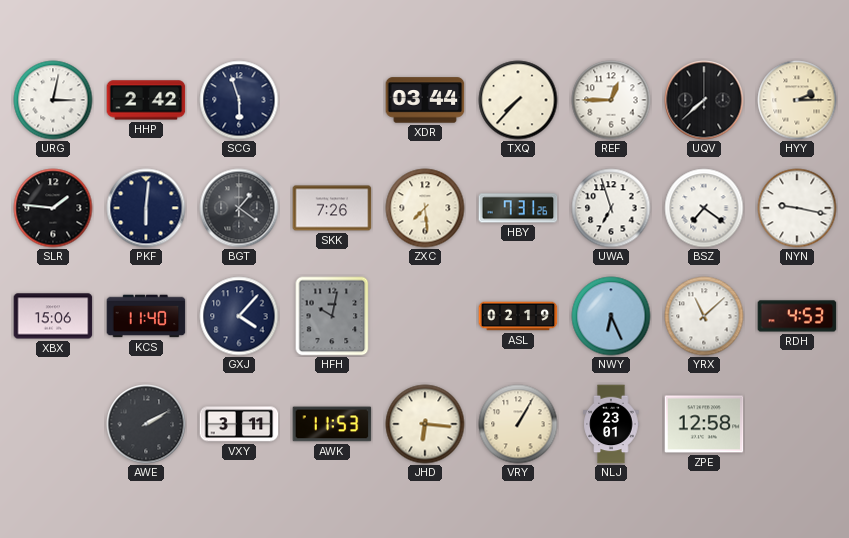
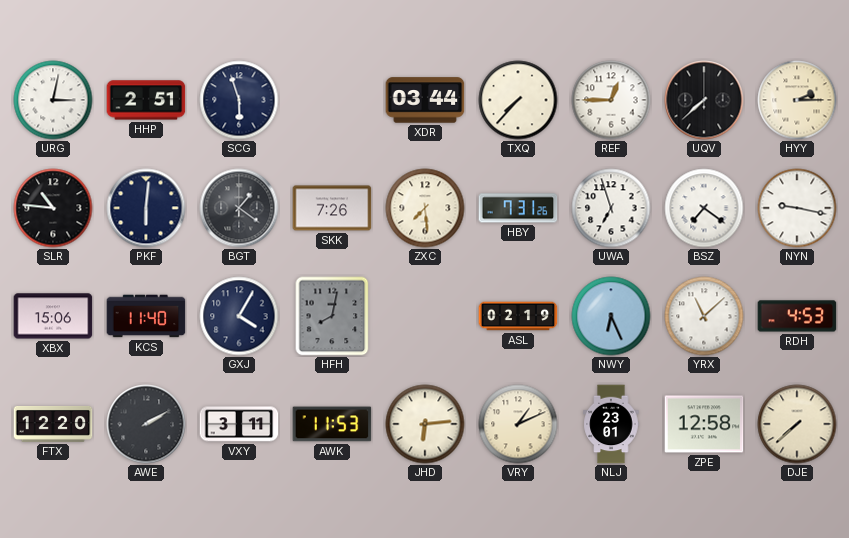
HHP: 2:42 -> 2:51 (146, 100)
SLR: 1:46 -> 10:46 (53, 208)
GXJ: 4:07 -> 4:05 (239, 316)
HFH: 10:02 -> 8:02 (332, 316)
FTX: none -> 12:20 (53, 424)
JHD: 6:16 -> 6:14 (425, 424)
VRY: 1:05 -> 1:11 (518, 424)
DJE: none -> 7:38 (797, 424)
